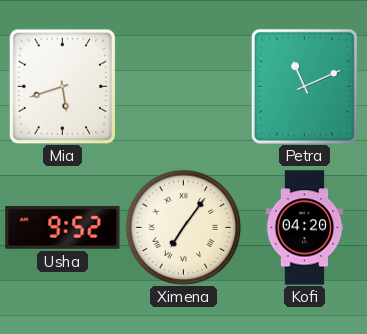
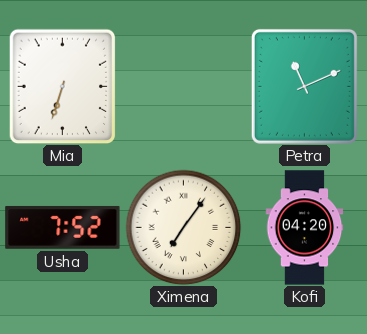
Mia: 5:42 -> 6:33 (63, 86)
Usha: 9:52 -> 7:52 (63, 227)
